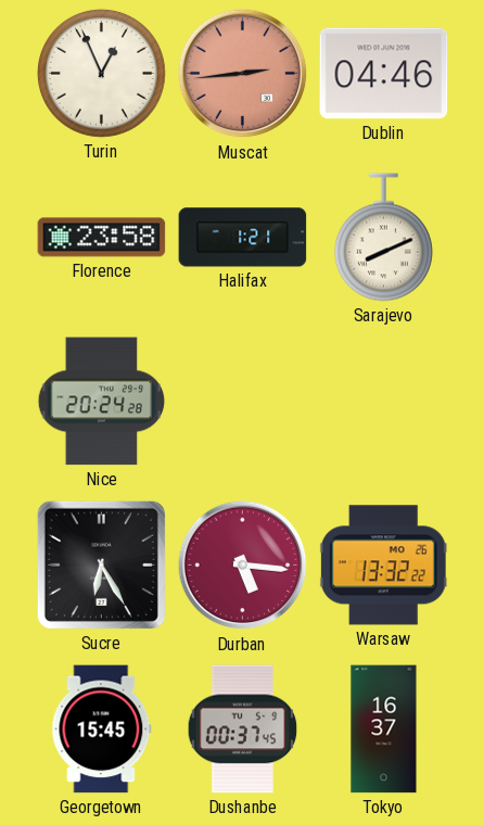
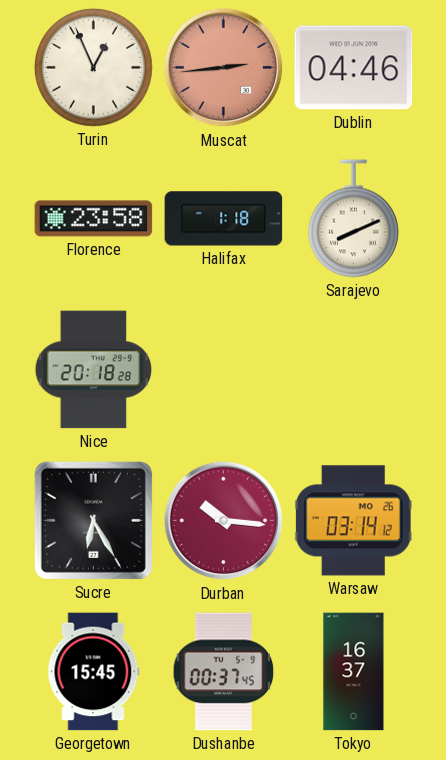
Halifax: 1:21 -> 1:18 (224, 219)
Nice: 20:24 -> 20:18 (94, 370)
Durban: 5:16 -> 10:16 (224, 521)
Warsaw: 13:32 -> 03:14 (353, 521)
